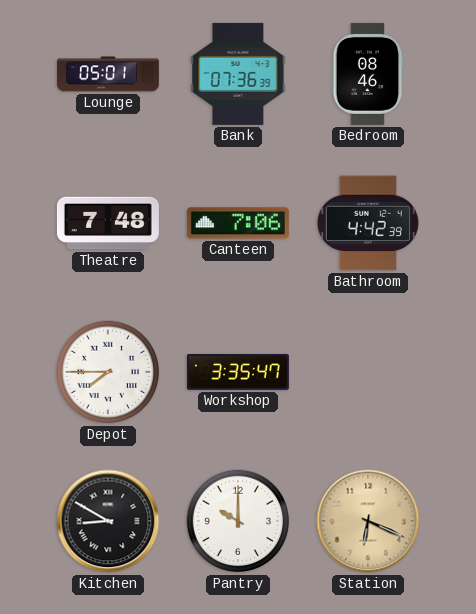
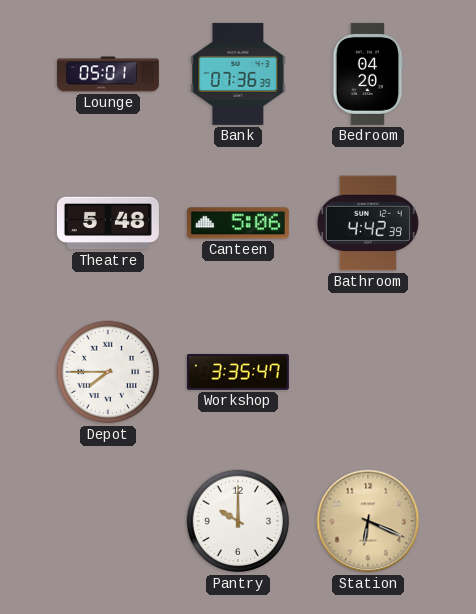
Bedroom: 08:46 -> 04:20 (368, 74)
Theatre: 7:48 -> 5:48 (108, 223)
Canteen: 7:06 -> 5:06 (238, 223)
Kitchen: 8:50 -> none (108, 521)
